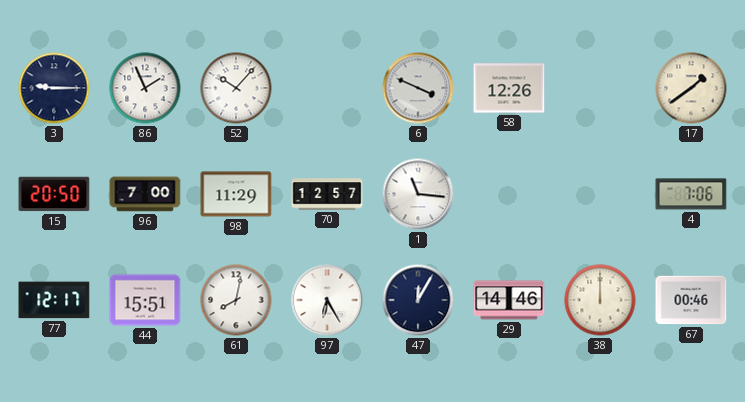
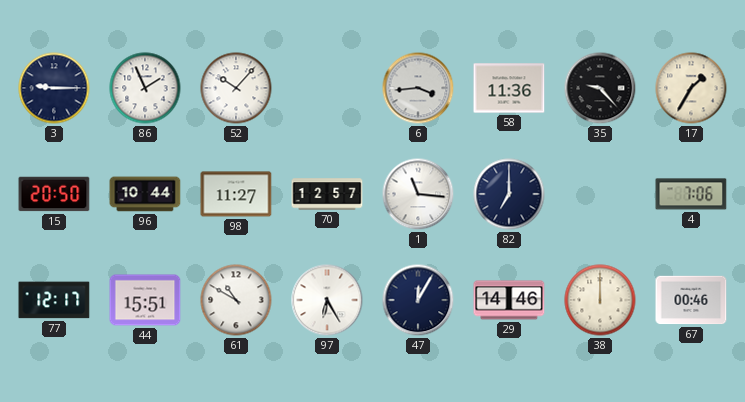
6: 3:49 -> 3:44 (418, 88)
58: 12:26 -> 11:36 (509, 88)
35: none -> 9:23 (600, 88)
17: 1:39 -> 1:35 (691, 88)
96: 7:00 -> 10:44 (145, 194)
98: 11:29 -> 11:27 (236, 194)
82: none -> 7:00 (509, 194)
61: 8:02 -> 10:50 (236, 300)
